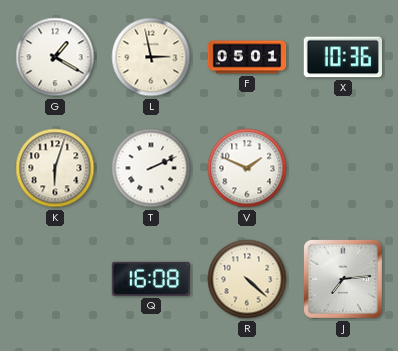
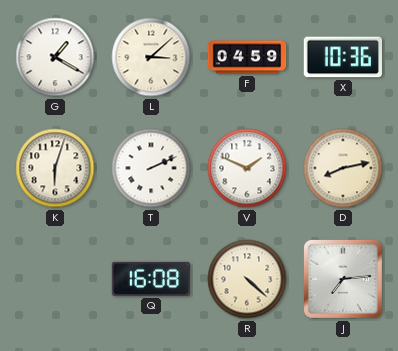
L: 2:58 -> 3:08 (151, 57)
F: 05:01 -> 04:59 (247, 57)
D: none -> 8:13 (343, 168)
